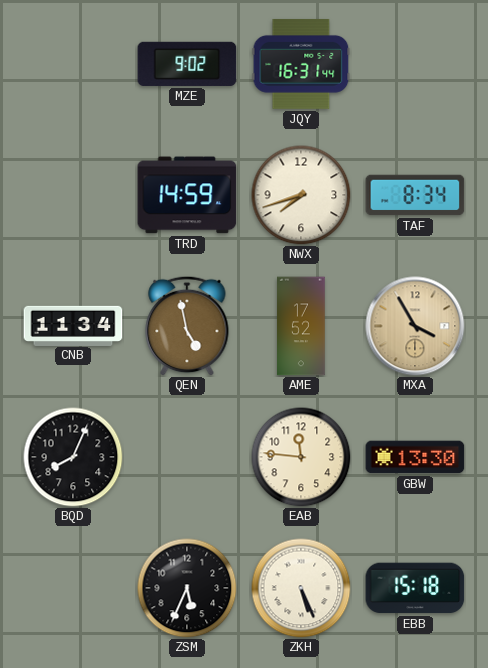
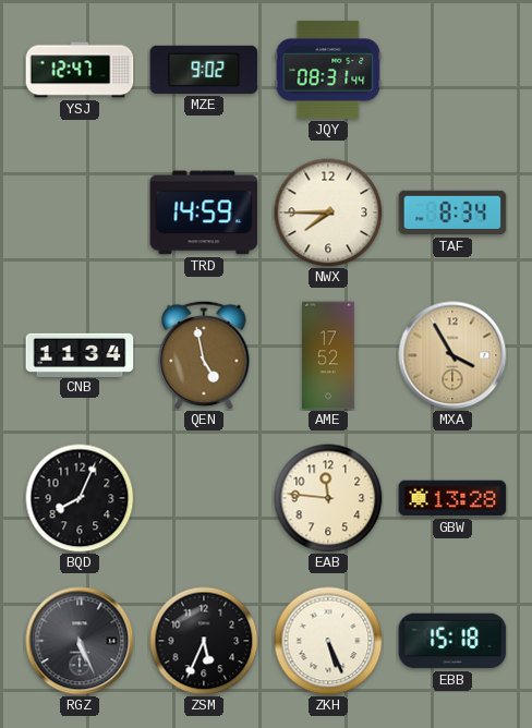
YSJ: none -> 12:47 (80, 70)
JQY: 16:31 -> 08:31 (328, 70)
NWX: 7:42 -> 7:45 (328, 213)
GBW: 13:30 -> 13:28 (452, 498)
RGZ: none -> 5:26 (80, 641)
